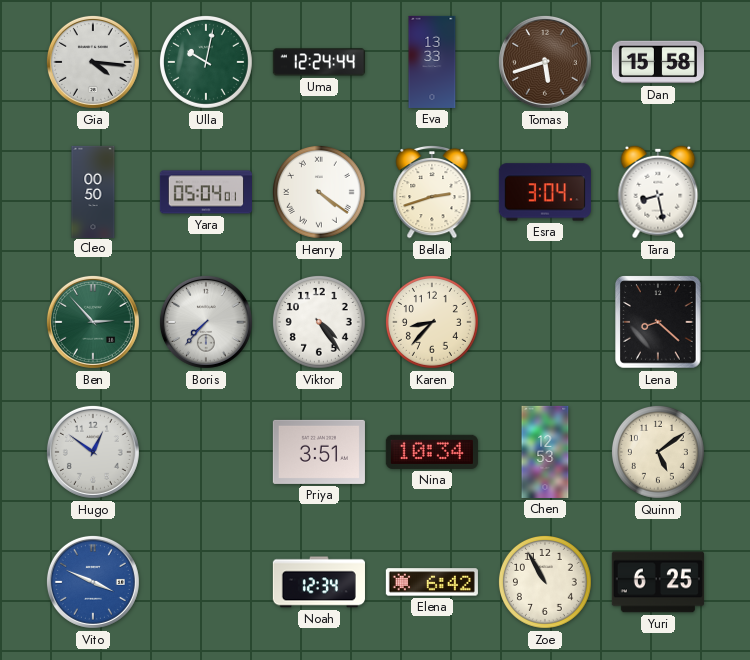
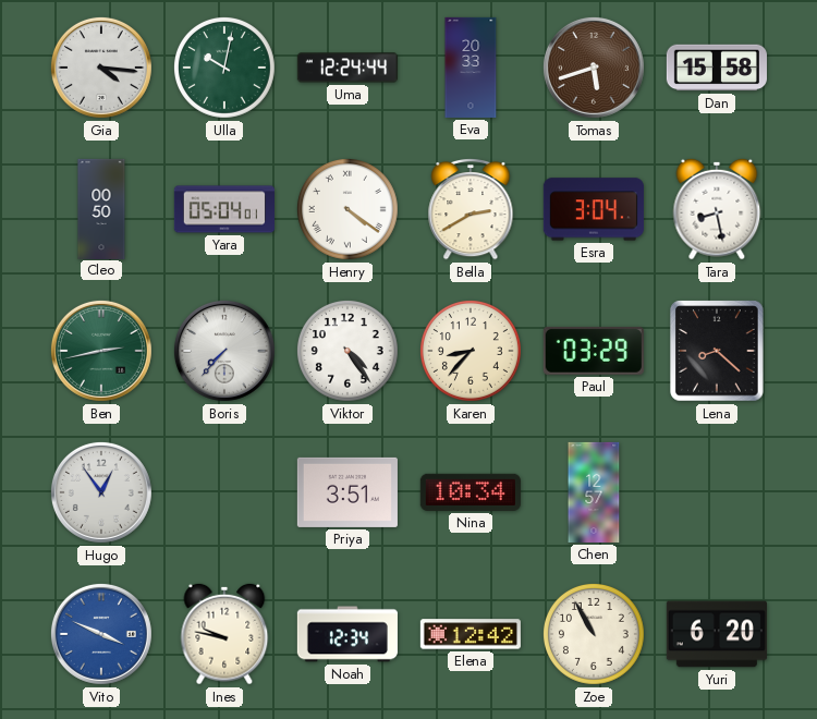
Eva: 13:33 -> 20:33 (471, 68)
Bella: 2:42 -> 2:40 (471, 209)
Ben: 2:53 -> 2:43 (101, 351)
Paul: none -> 03:29 (594, 351)
Hugo: 12:51 -> 12:54 (101, 492)
Chen: 12:53 -> 12:57 (594, 492)
Quinn: 5:09 -> none (658, 452)
Ines: none -> 9:47 (224, 634)
Elena: 6:42 -> 12:42 (471, 634)
Yuri: 6:25 -> 6:20 (717, 634)
